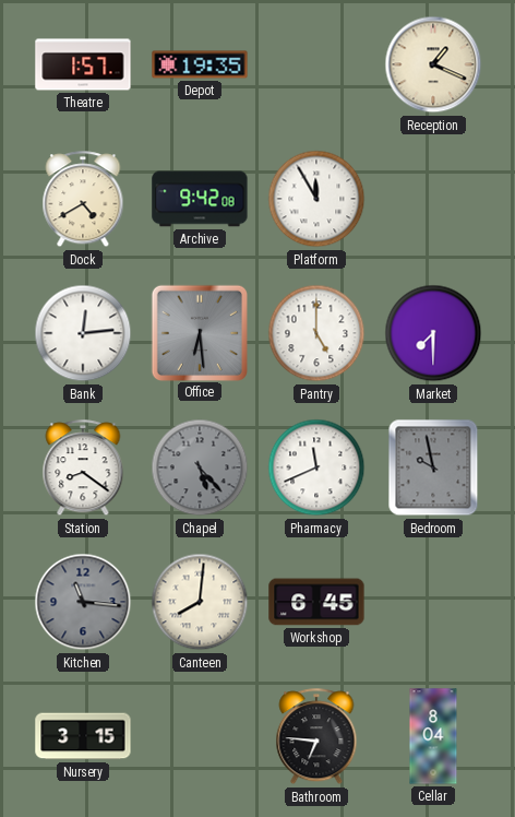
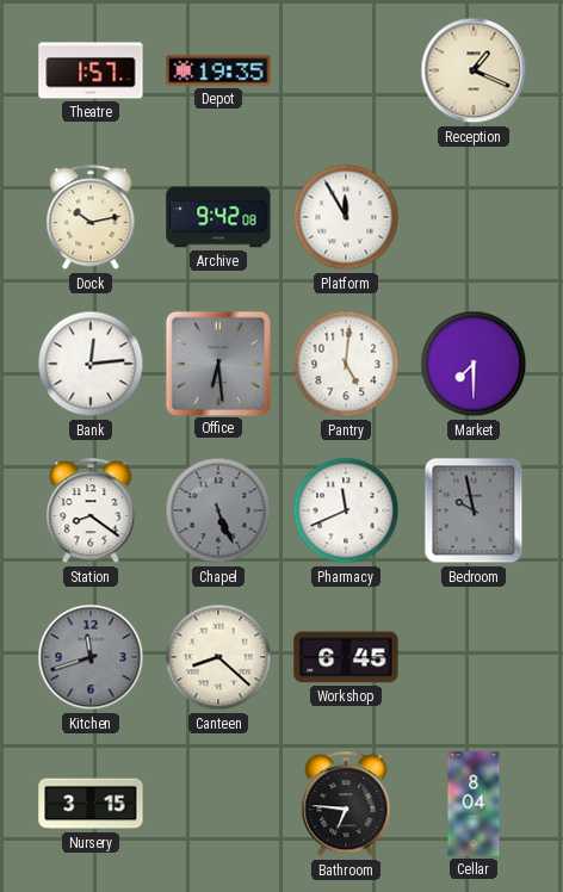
Dock: 4:40 -> 10:13 (91, 218)
Pantry: 5:00 -> 5:01 (346, 364)
Chapel: 5:23 -> 5:26 (218, 510)
Kitchen: 11:16 -> 11:42 (91, 657)
Canteen: 8:01 -> 8:22 (218, 657)
